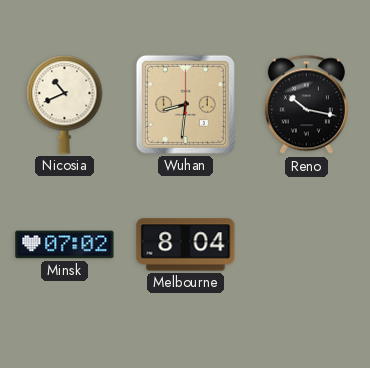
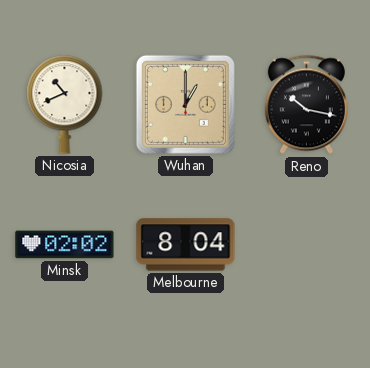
Wuhan: 8:31 -> 1:00 (185, 104)
Minsk: 07:02 -> 02:02 (65, 245)
